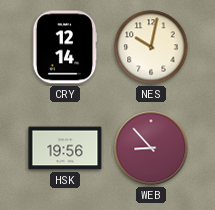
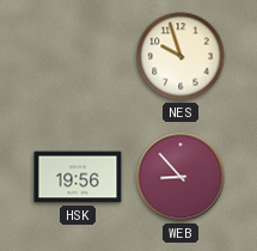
CRY: 12:14 -> none (65, 47)
NES: 10:02 -> 9:57 (180, 56)
